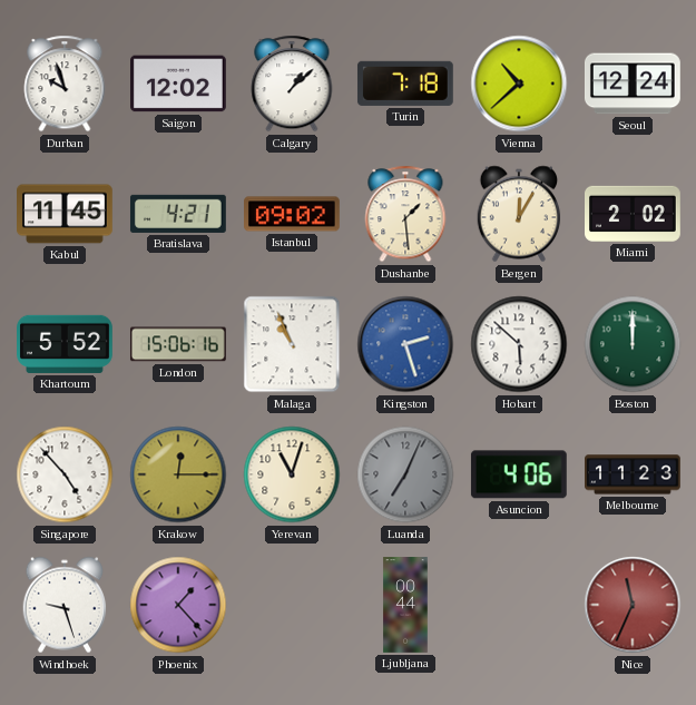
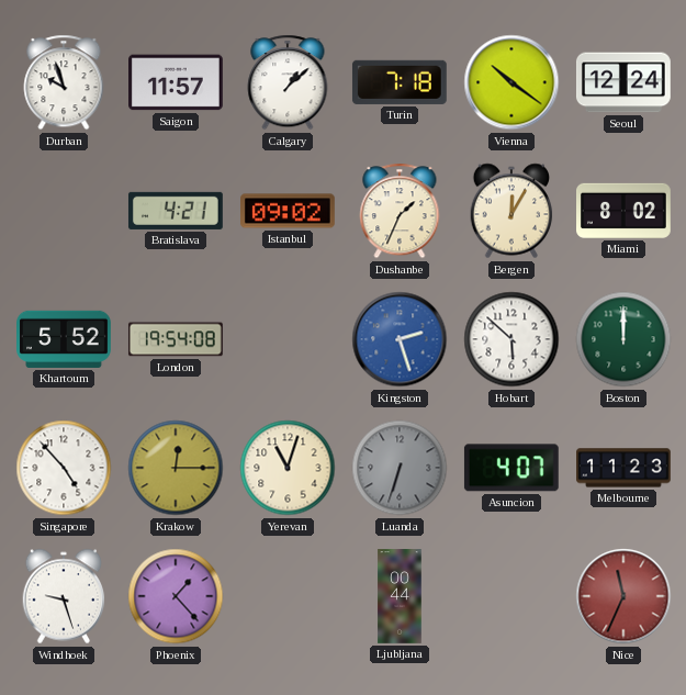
Saigon: 12:02 -> 11:57 (177, 82)
Vienna: 10:38 -> 10:21 (511, 82)
Kabul: 11:45 -> none (66, 214)
Dushanbe: 1:29 -> 1:34 (400, 211)
Miami: 2:02 -> 8:02 (625, 211)
London: 15:06 -> 19:54 (176, 339)
Malaga: 10:56 -> none (292, 344)
Luanda: 7:04 -> 6:33 (400, 468)
Asuncion: 4:06 -> 4:07 (511, 468)
